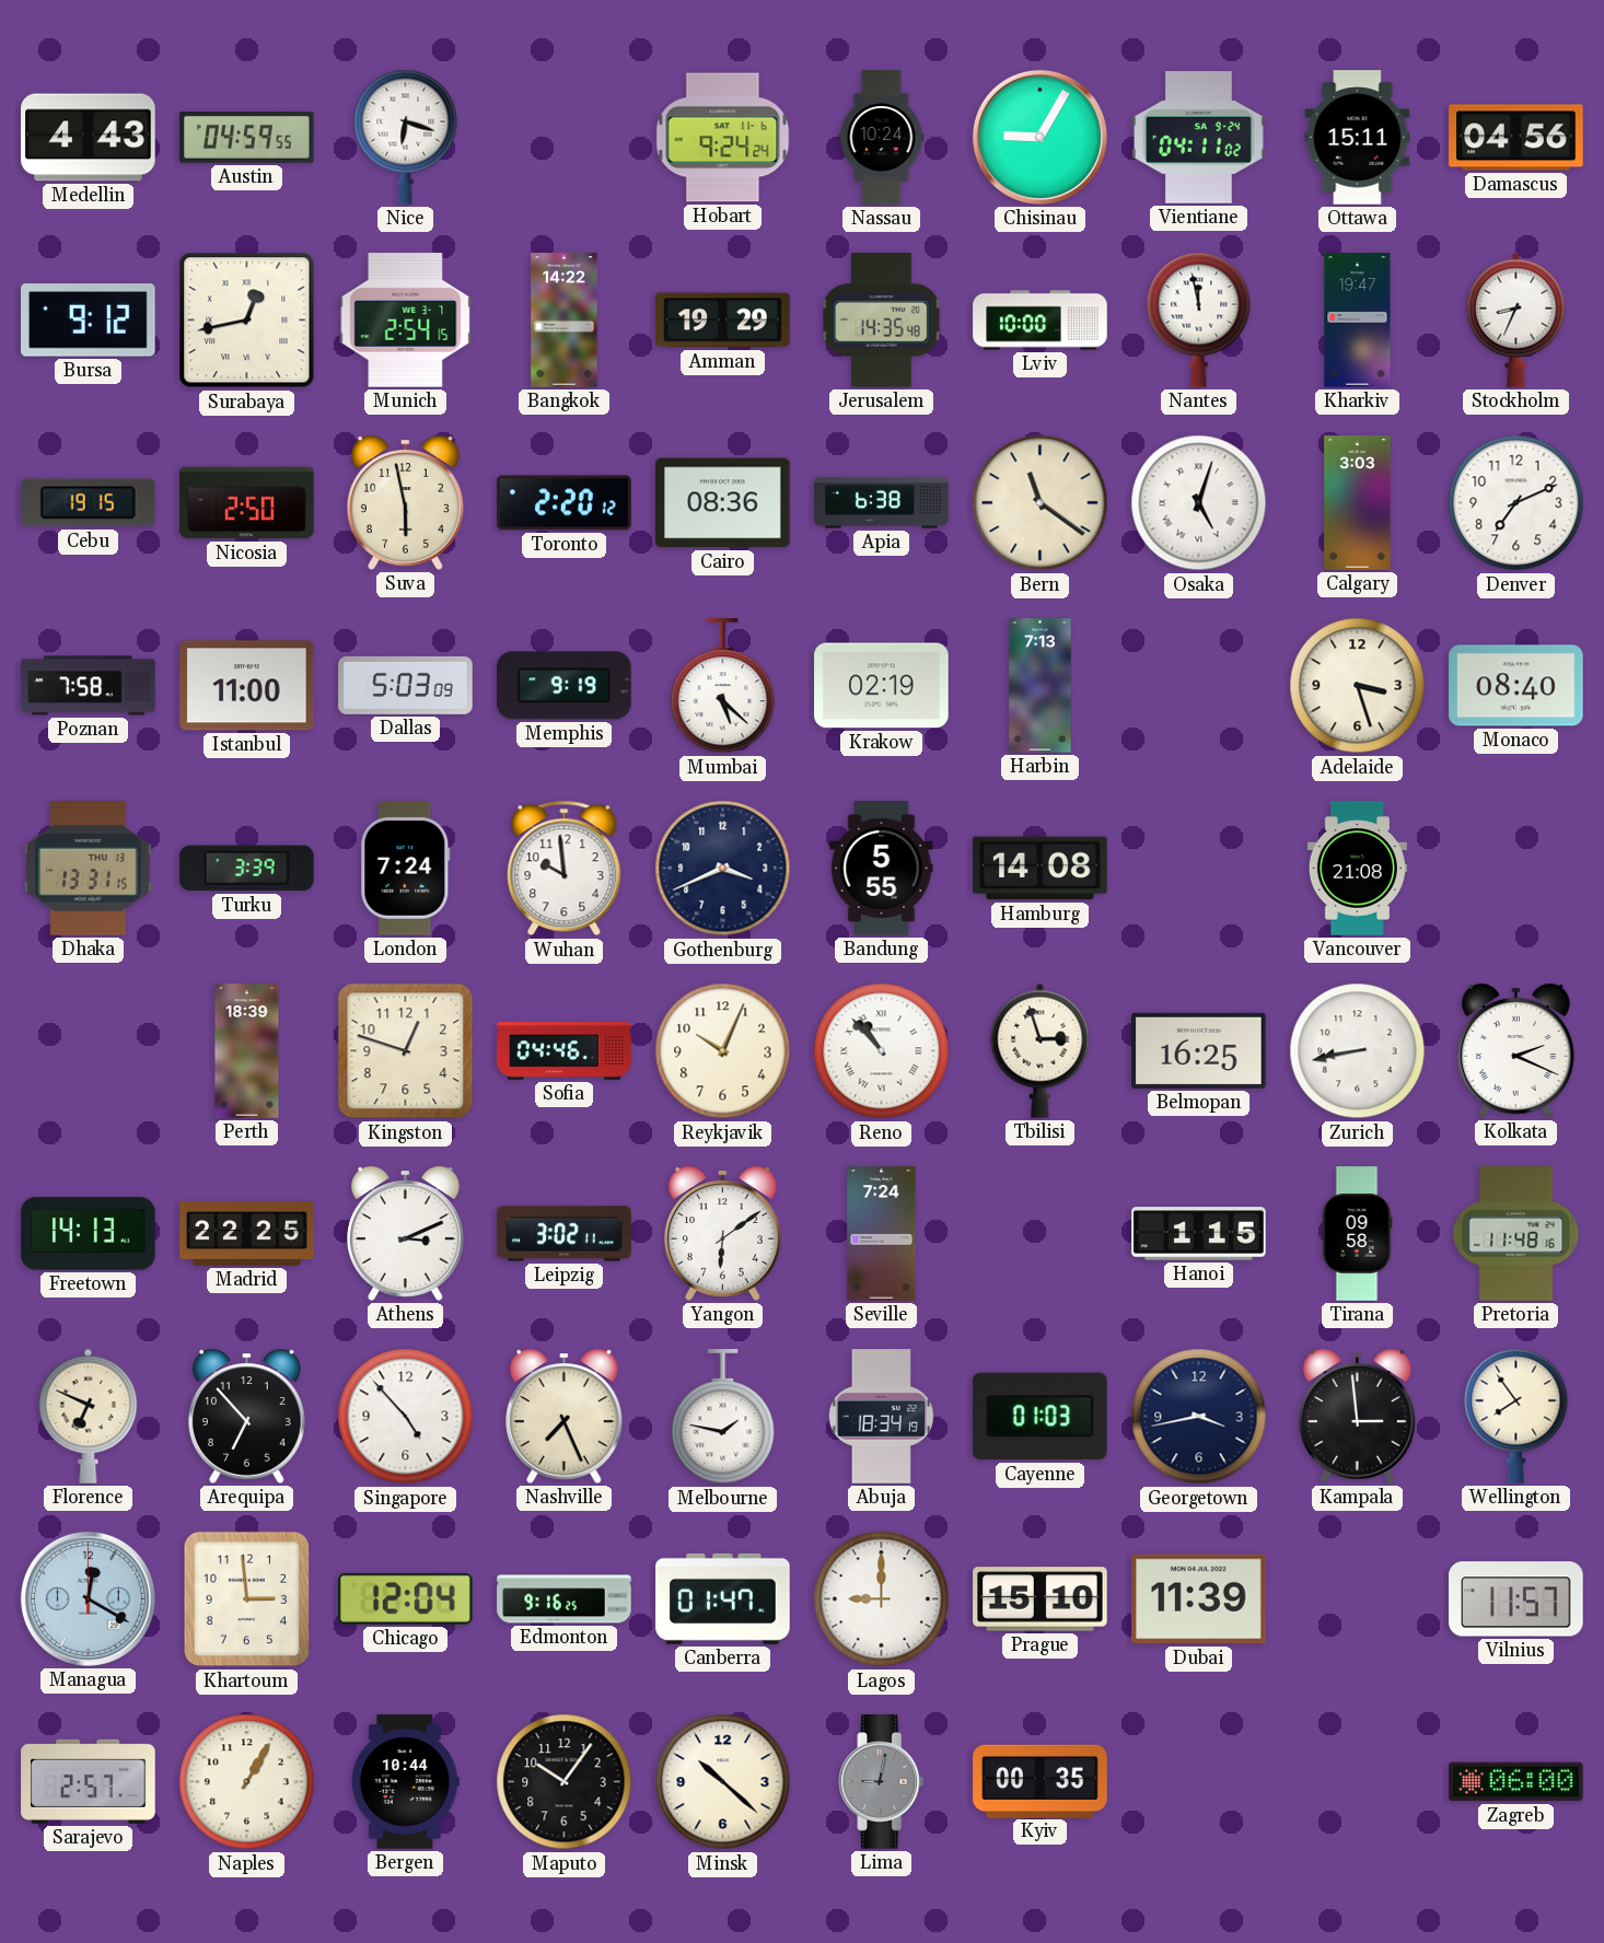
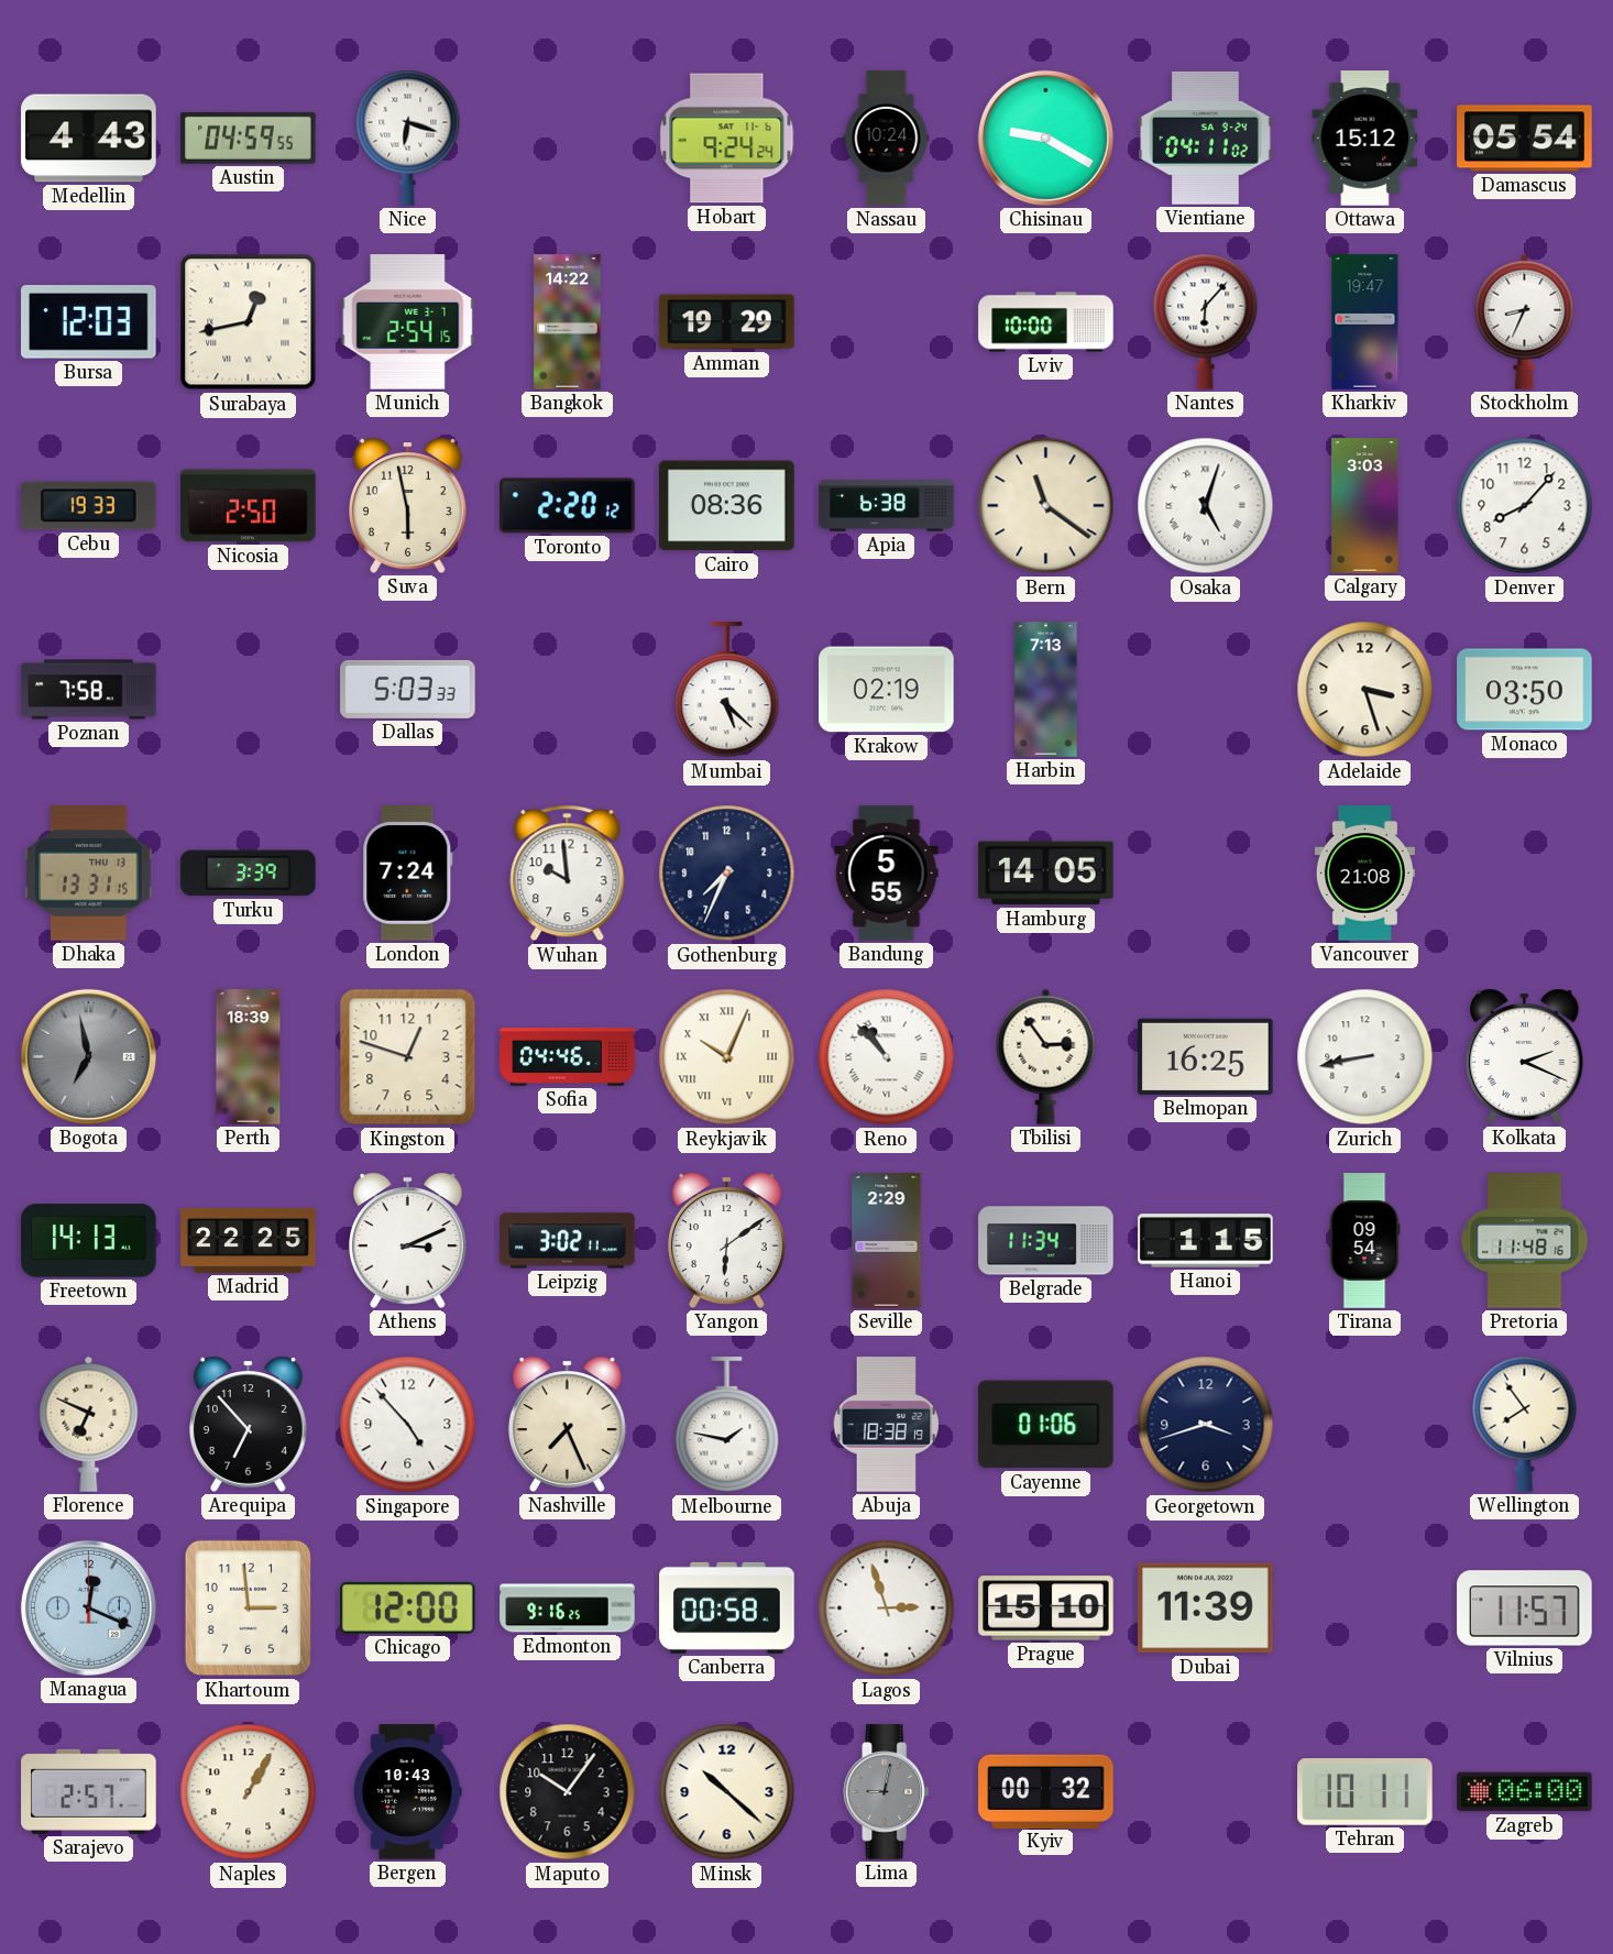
Chisinau: 9:05 -> 9:20 (1045, 138)
Ottawa: 15:11 -> 15:12 (1365, 139)
Damascus: 04:56 -> 05:54 (1525, 139)
Bursa: 9:12 -> 12:03 (89, 322)
Jerusalem: 14:35 -> none (881, 321)
Nantes: 11:58 -> 6:07 (1206, 321)
Cebu: 19:15 -> 19:33 (89, 506)
Denver: 7:11 -> 8:07 (1525, 506)
Istanbul: 11:00 -> none (247, 686)
Dallas: 5:03:09 -> 5:03:33 (408, 689)
Memphis: 9:19 -> none (565, 686)
Monaco: 08:40 -> 03:50 (1525, 690)
Gothenburg: 3:41 -> 7:34 (727, 874)
Hamburg: 14:08 -> 14:05 (1046, 874)
Bogota: none -> 6:58 (88, 1056)
Reykjavik numerals: Arabic -> Roman (727, 1057)
Tbilisi: 2:57 -> 2:54 (1046, 1056)
Seville: 7:24 -> 2:29 (887, 1241)
Belgrade: none -> 11:34 (1046, 1241)
Tirana: 09:58 -> 09:54 (1364, 1241)
Abuja: 18:34 -> 18:38 (886, 1425)
Cayenne: 01:03 -> 01:06 (1046, 1425)
Georgetown: 3:43 -> 3:42 (1206, 1425)
Kampala: 2:59 -> none (1358, 1416)
Managua: 12:20 -> 12:19 (88, 1607)
Chicago: 12:04 -> 12:00 (407, 1607)
Canberra: 01:47 -> 00:58 (727, 1607)
Lagos: 9:00 -> 2:57 (887, 1609)
Bergen: 10:44 -> 10:43 (408, 1792)
Kyiv: 00:35 -> 00:32 (1046, 1791)
Tehran: none -> 10:11 (1365, 1792)
